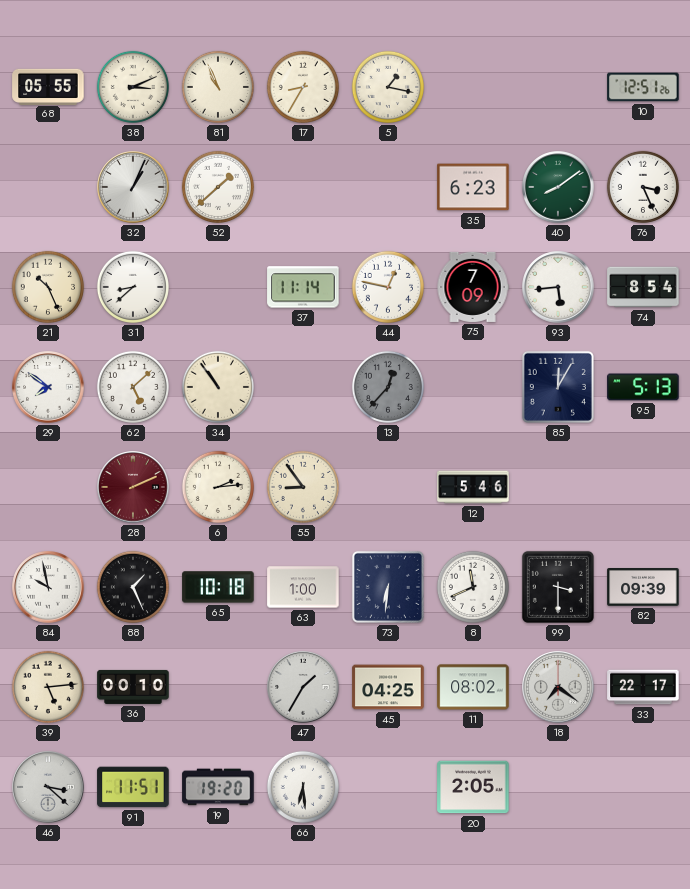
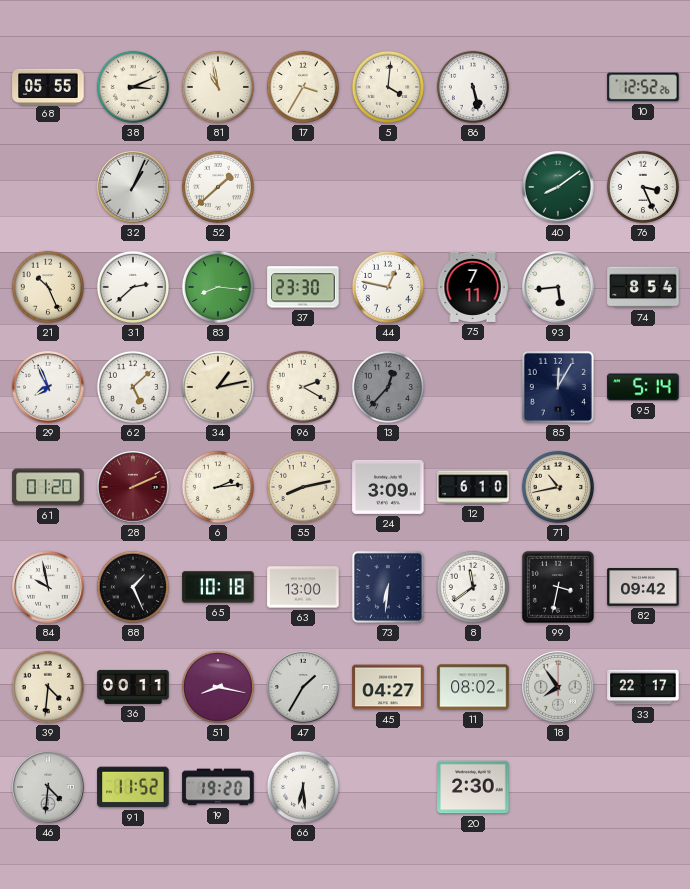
81: 10:56 -> 10:58 (218, 87)
17: 8:35 -> 3:35 (303, 87)
5: 1:17 -> 4:01 (388, 87)
86: none -> 5:28 (473, 87)
10: 12:51 -> 12:52 (643, 87)
35: 6:23 -> none (473, 187)
31: 8:38 -> 2:38 (133, 287)
83: none -> 8:16 (218, 287)
37: 11:14 -> 23:30 (303, 287)
75: 7:09 -> 7:11 (473, 287)
29: 7:51 -> 7:56 (48, 387)
34: 10:54 -> 1:13 (218, 387)
96: none -> 2:20 (303, 387)
95: 5:13 -> 5:14 (643, 387)
61: none -> 01:20 (48, 487)
55: 8:54 -> 8:13 (303, 487)
24: none -> 3:09 (388, 487)
12: 5:46 -> 6:10 (473, 487)
71: none -> 10:43 (558, 487)
63: 1:00 -> 13:00 (303, 587)
8: 11:41 -> 11:39 (473, 587)
99: 3:30 -> 3:32 (558, 587)
82: 09:39 -> 09:42 (643, 588)
39: 5:14 -> 4:31 (48, 687)
36: 00:10 -> 00:11 (133, 687)
51: none -> 8:17 (218, 687)
45: 04:25 -> 04:27 (388, 687)
18: 7:21 -> 7:54 (558, 687)
46: 3:22 -> 4:31 (48, 787)
91: 11:51 -> 11:52 (133, 787)
20: 2:05 -> 2:30 (473, 787)
